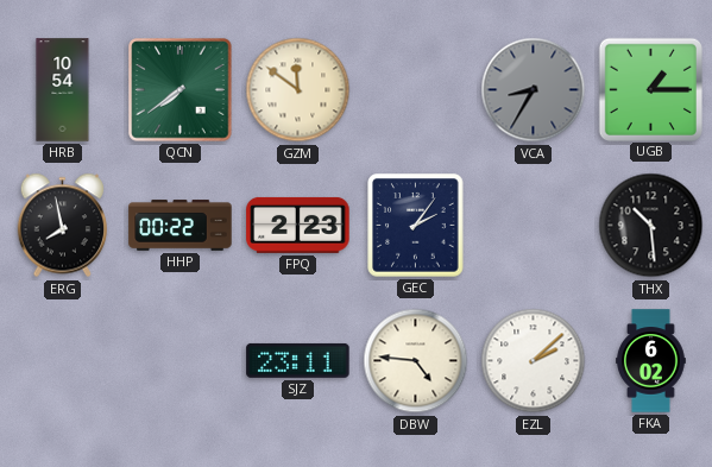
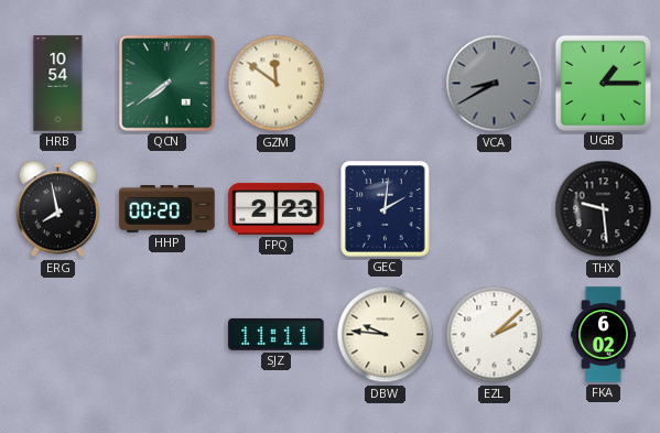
VCA: 8:35 -> 8:40 (495, 84)
HHP: 00:22 -> 00:20 (167, 209)
GEC: 2:06 -> 2:01 (386, 209)
THX: 10:29 -> 9:29 (604, 209)
SJZ: 23:11 -> 11:11 (277, 334)
DBW: 4:46 -> 9:46 (386, 335)
